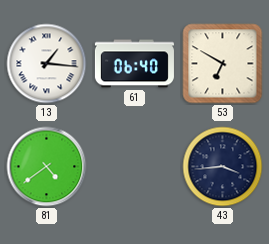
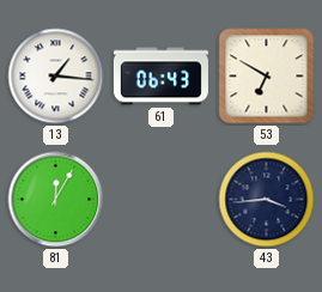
61: 06:40 -> 06:43 (160, 77)
81: 4:39 -> 12:05 (56, 200)
